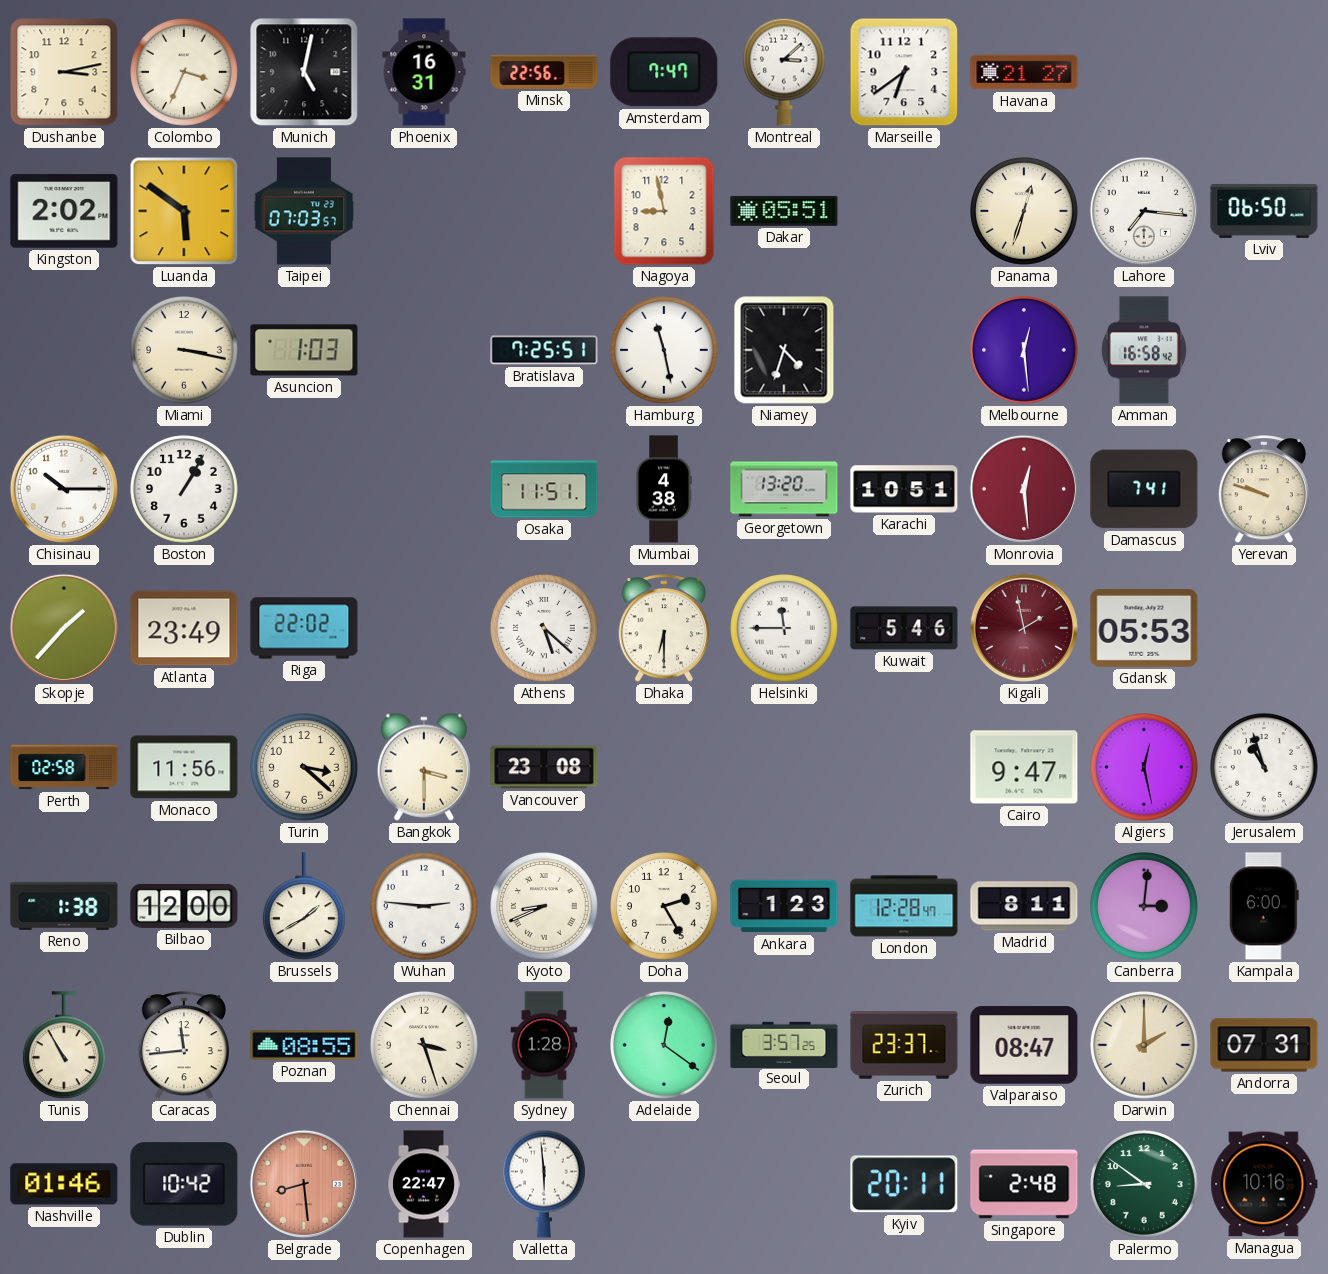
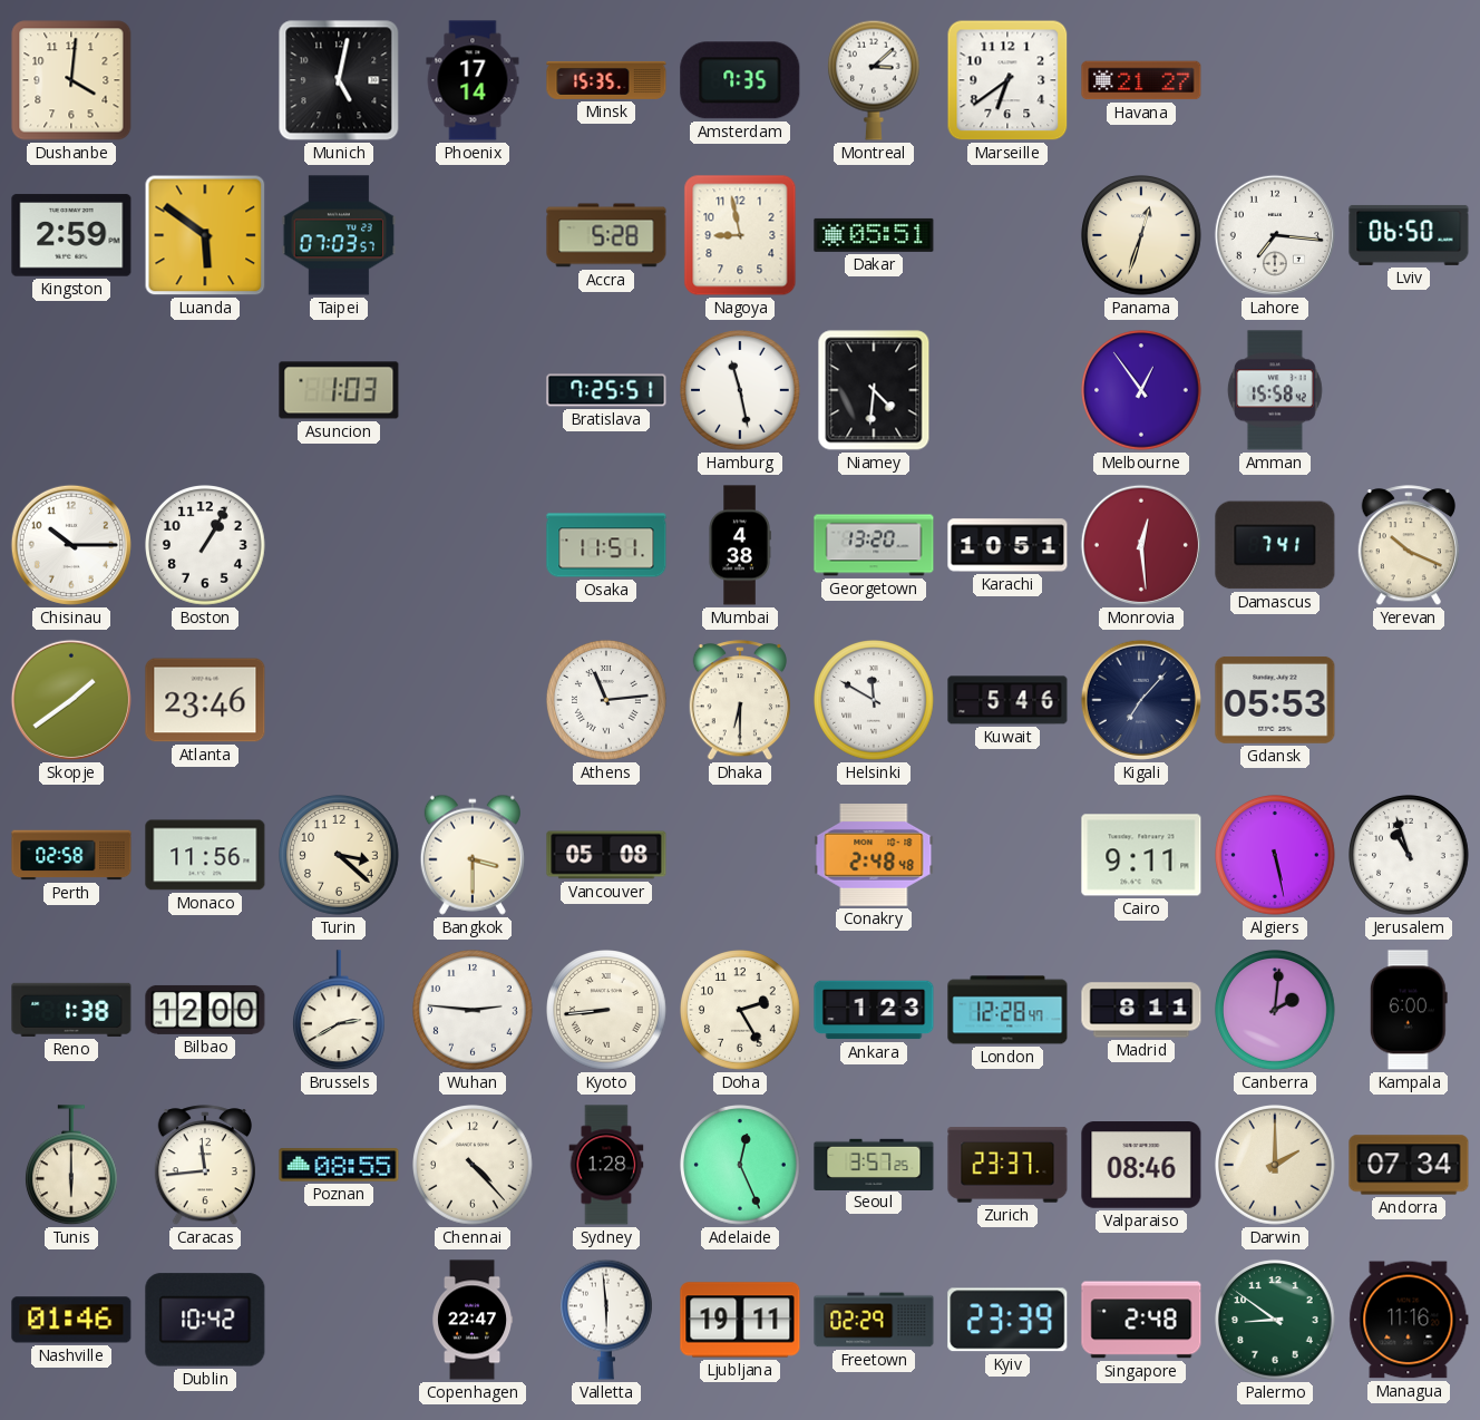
Dushanbe: 3:13 -> 4:01 (71, 80)
Colombo: 3:34 -> none (185, 73)
Phoenix: 16:31 -> 17:14 (473, 80)
Minsk: 22:56 -> 15:35 (606, 80)
Amsterdam: 7:47 -> 7:35 (740, 80)
Kingston: 2:02 -> 2:59 (71, 235)
Accra: none -> 5:28 (606, 235)
Miami: 3:17 -> none (185, 351)
Niamey: 4:33 -> 4:31 (874, 390)
Melbourne: 12:29 -> 12:54 (1142, 391)
Amman: 16:58 -> 15:58 (1275, 390)
Yerevan: 9:48 -> 10:19 (1408, 546)
Skopje: 1:37 -> 1:39 (71, 700)
Atlanta: 23:49 -> 23:46 (205, 700)
Riga: 22:02 -> none (304, 628)
Athens: 5:22 -> 11:14 (607, 701)
Helsinki: 11:45 -> 11:50 (875, 701)
Kigali: 1:58 -> 7:07 (1141, 700)
Kigali dial: burgundy -> navy (1141, 700)
Vancouver: 23:08 -> 05:08 (606, 855)
Conakry: none -> 2:48 (874, 855)
Cairo: 9:47 -> 9:11 (1141, 855)
Algiers: 12:28 -> 5:28 (1276, 856)
Brussels: 1:40 -> 2:40 (340, 1011)
Kyoto: 8:41 -> 8:44 (607, 1011)
Canberra: 3:01 -> 2:01 (1276, 1011)
Tunis: 10:55 -> 6:00 (72, 1166)
Chennai: 3:27 -> 4:23 (474, 1166)
Adelaide: 12:21 -> 12:26 (741, 1166)
Valparaiso: 08:47 -> 08:46 (1141, 1165)
Andorra: 07:31 -> 07:34 (1409, 1165)
Belgrade: 8:29 -> none (304, 1184)
Ljubljana: none -> 19:11 (740, 1320)
Freetown: none -> 02:29 (874, 1320)
Kyiv: 20:11 -> 23:39 (1007, 1320)
Managua: 10:16 -> 11:16 (1409, 1320)
